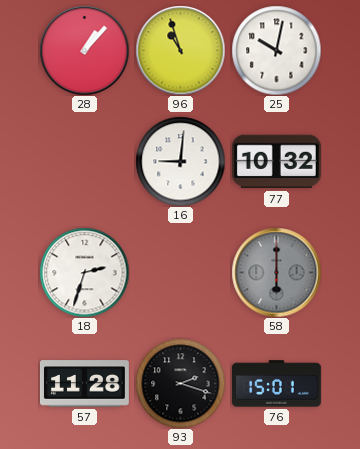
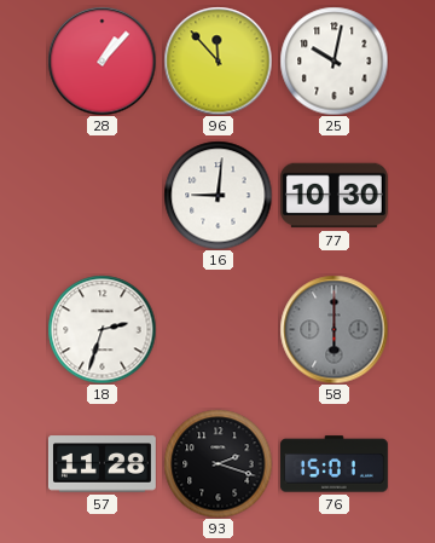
96: 10:57 -> 11:53 (217, 60)
77: 10:32 -> 10:30 (333, 196)
